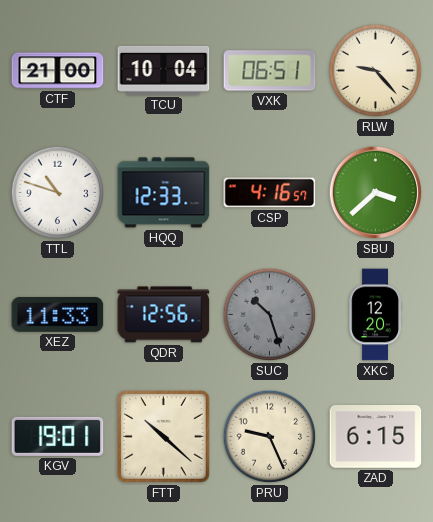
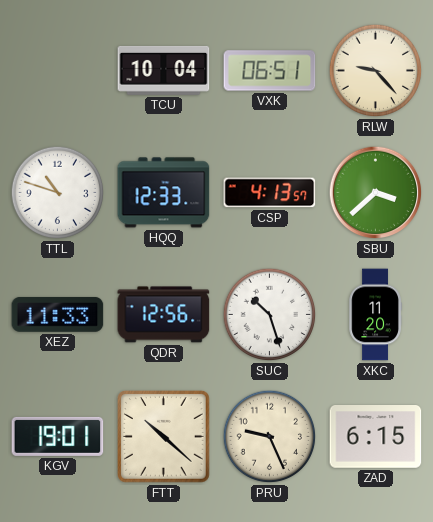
CTF: 21:00 -> none (58, 71)
CSP: 4:16 -> 4:13 (270, 193)
SUC dial: grey -> white (270, 315)
XKC: 12:20 -> 11:20 (375, 315)
